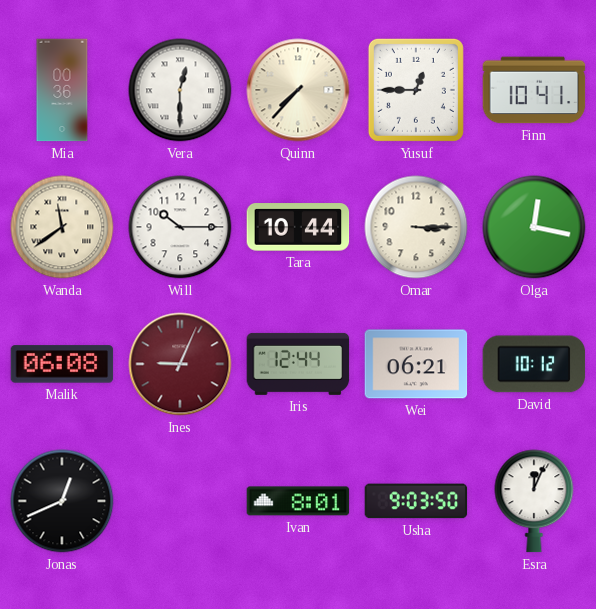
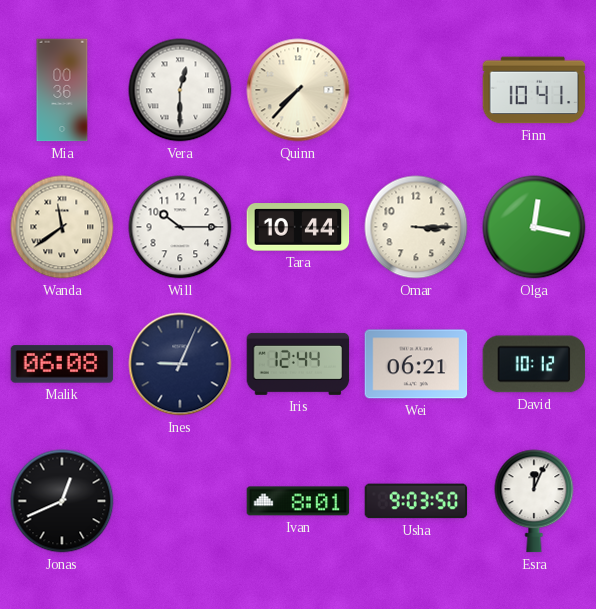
Yusuf: 12:45 -> none (416, 90)
Ines dial: burgundy -> navy (180, 364)
